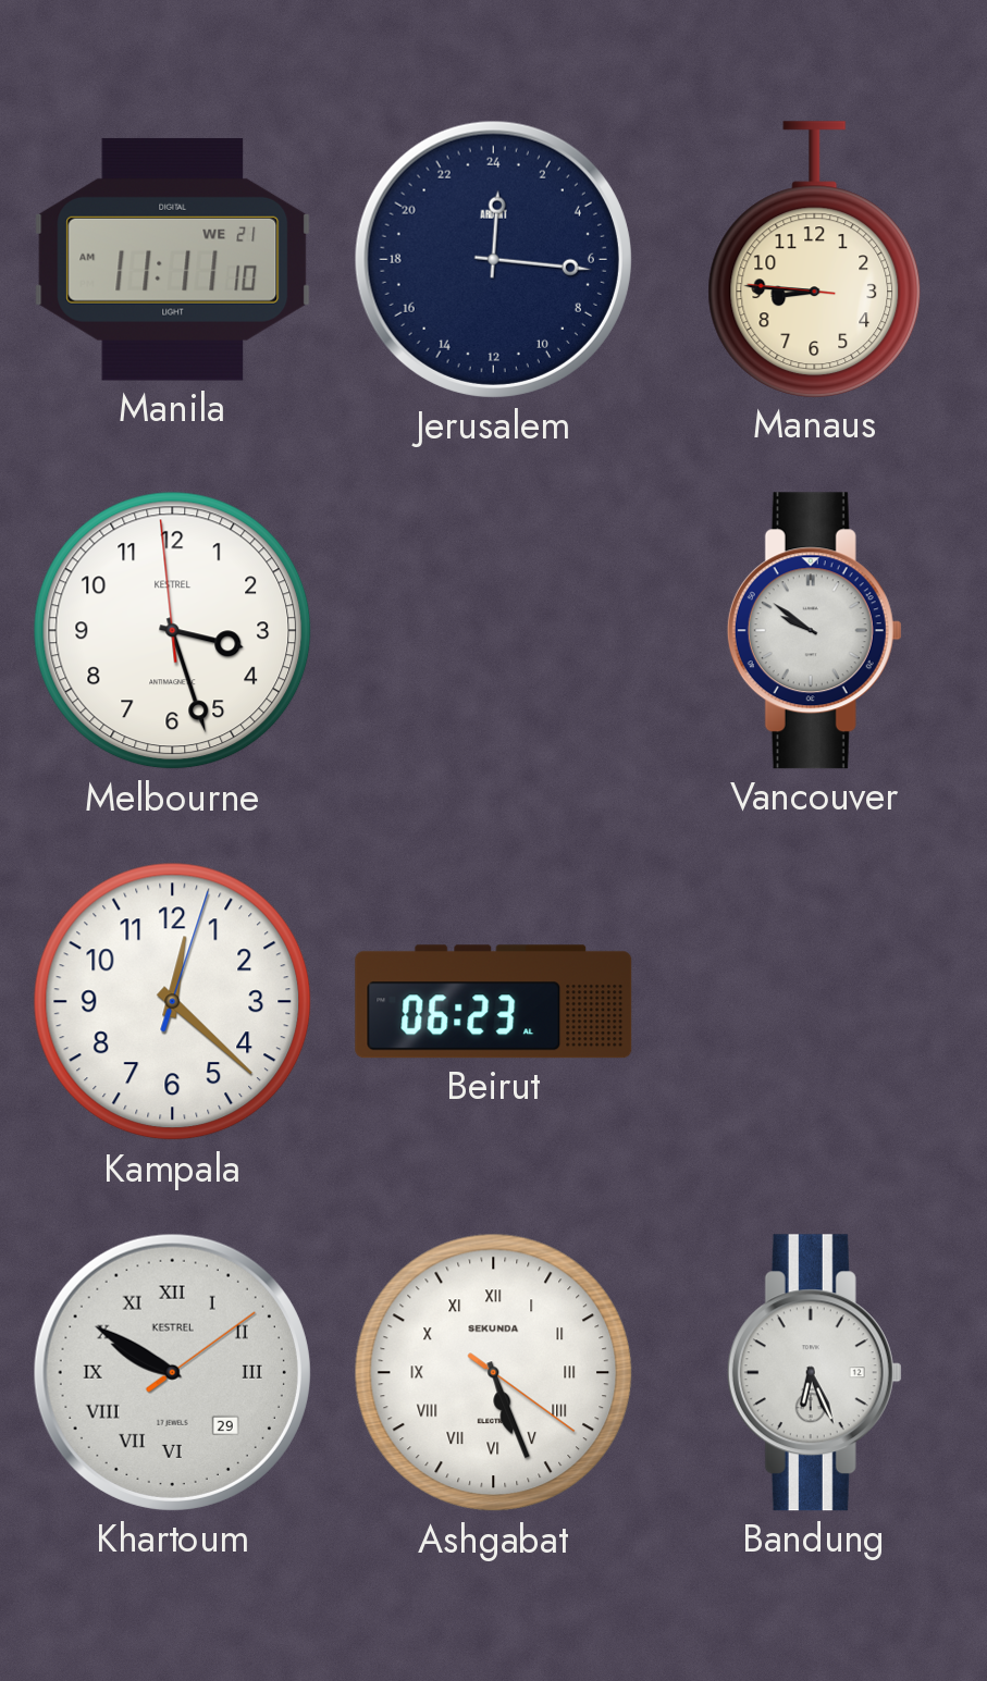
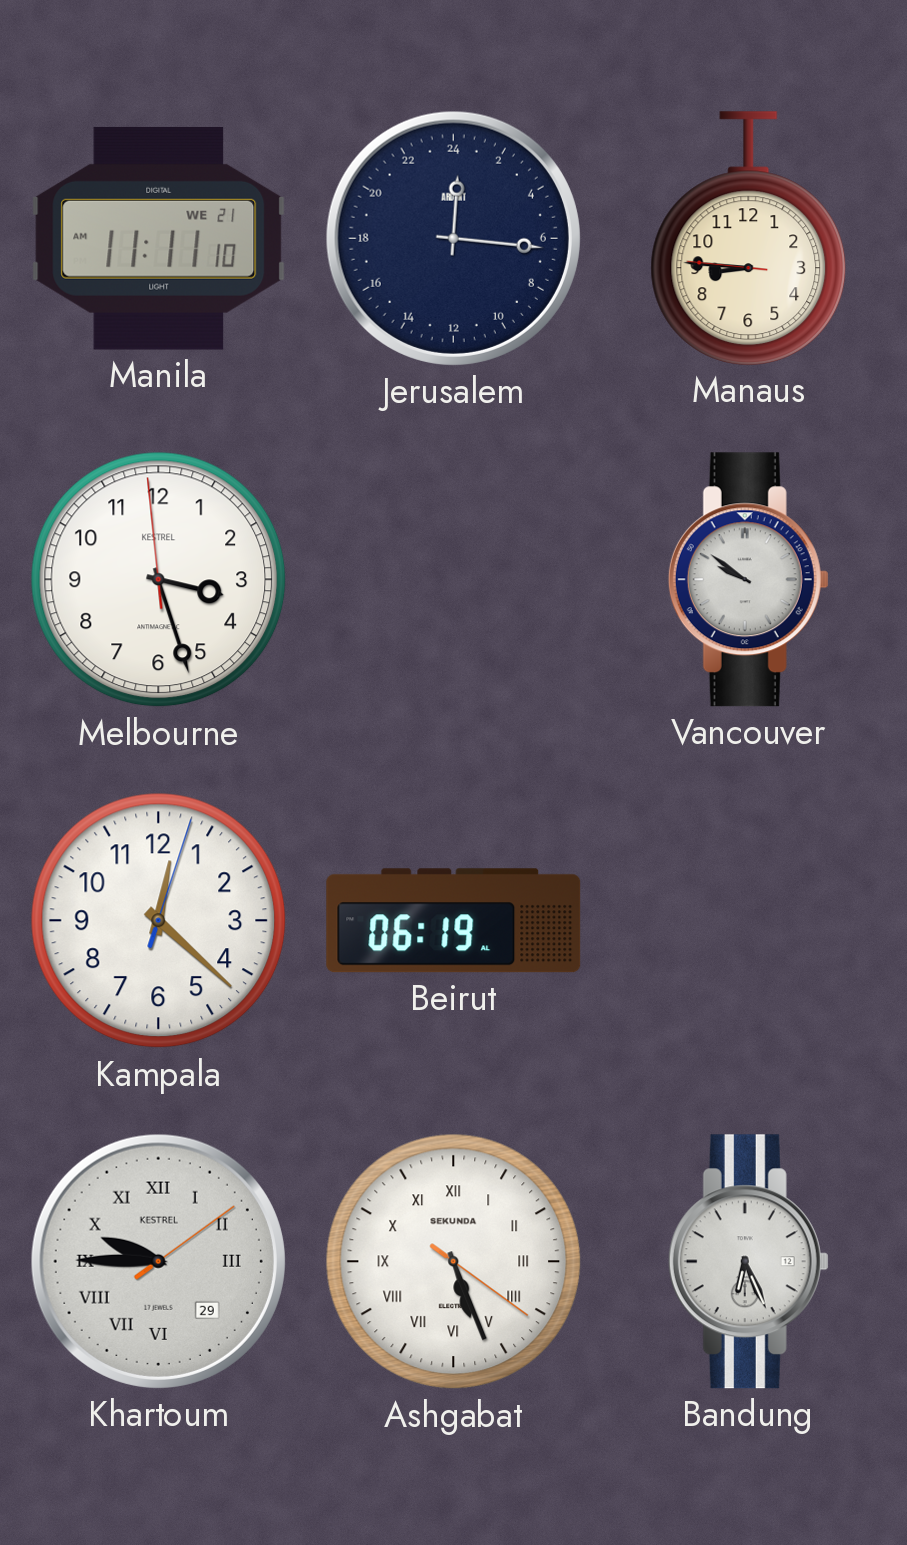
Beirut: 06:23 -> 06:19 (454, 921)
Khartoum: 9:50 -> 9:45 (158, 1261)
